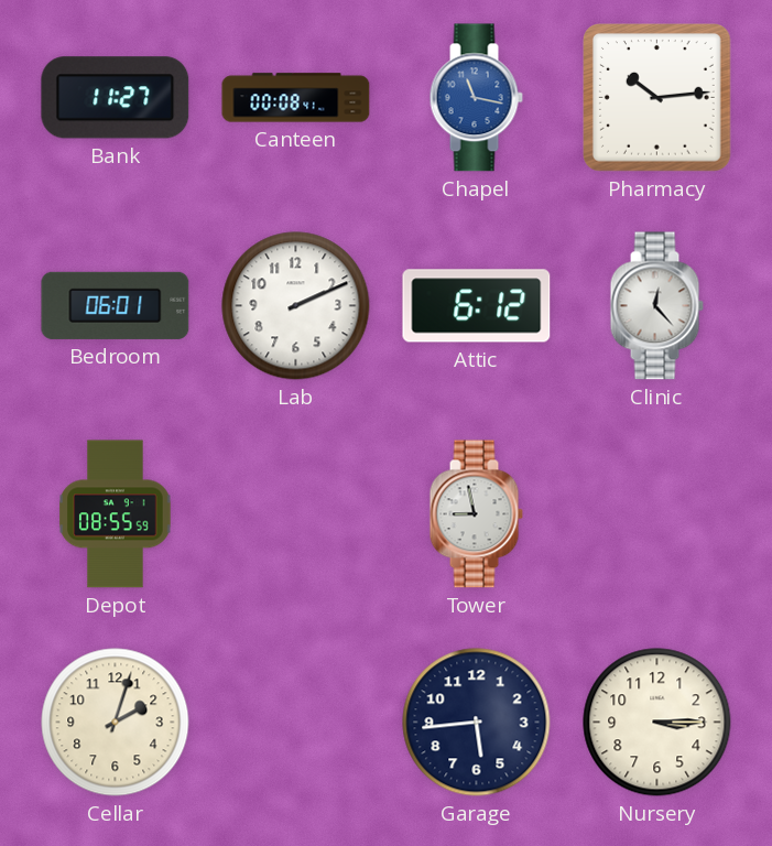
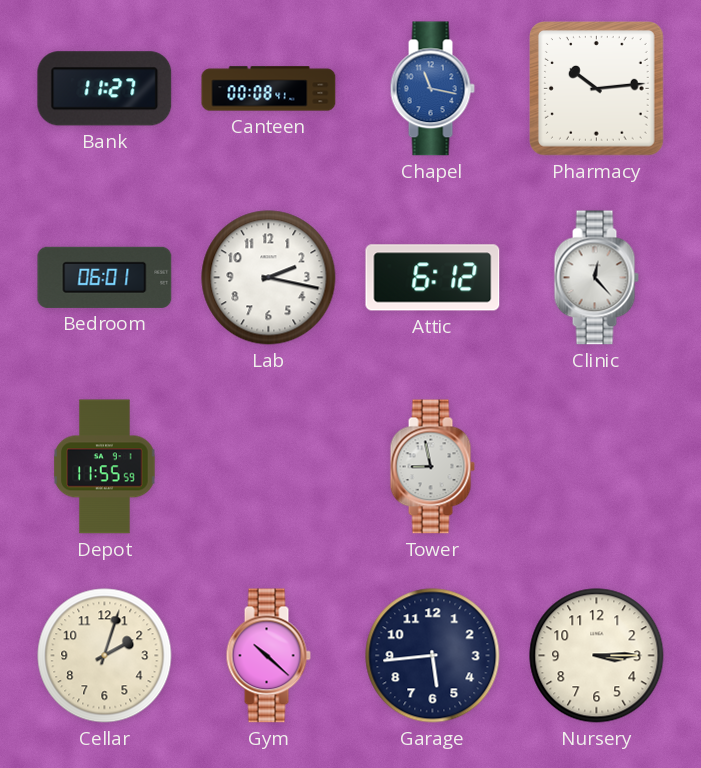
Lab: 2:11 -> 2:17 (269, 278)
Depot: 08:55 -> 11:55 (105, 467)
Gym: none -> 10:22 (268, 656)
